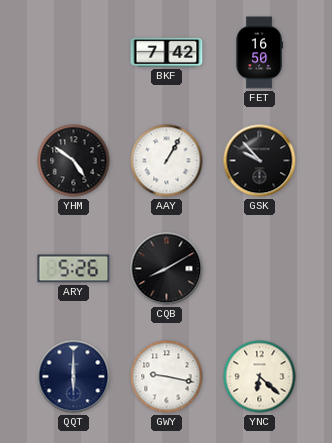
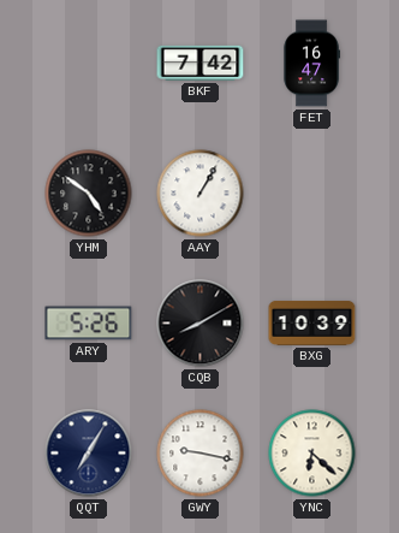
FET: 16:50 -> 16:47 (311, 64)
GSK: 9:53 -> none (260, 161)
BXG: none -> 10:39 (312, 322)
QQT: 6:00 -> 7:05 (89, 454)
